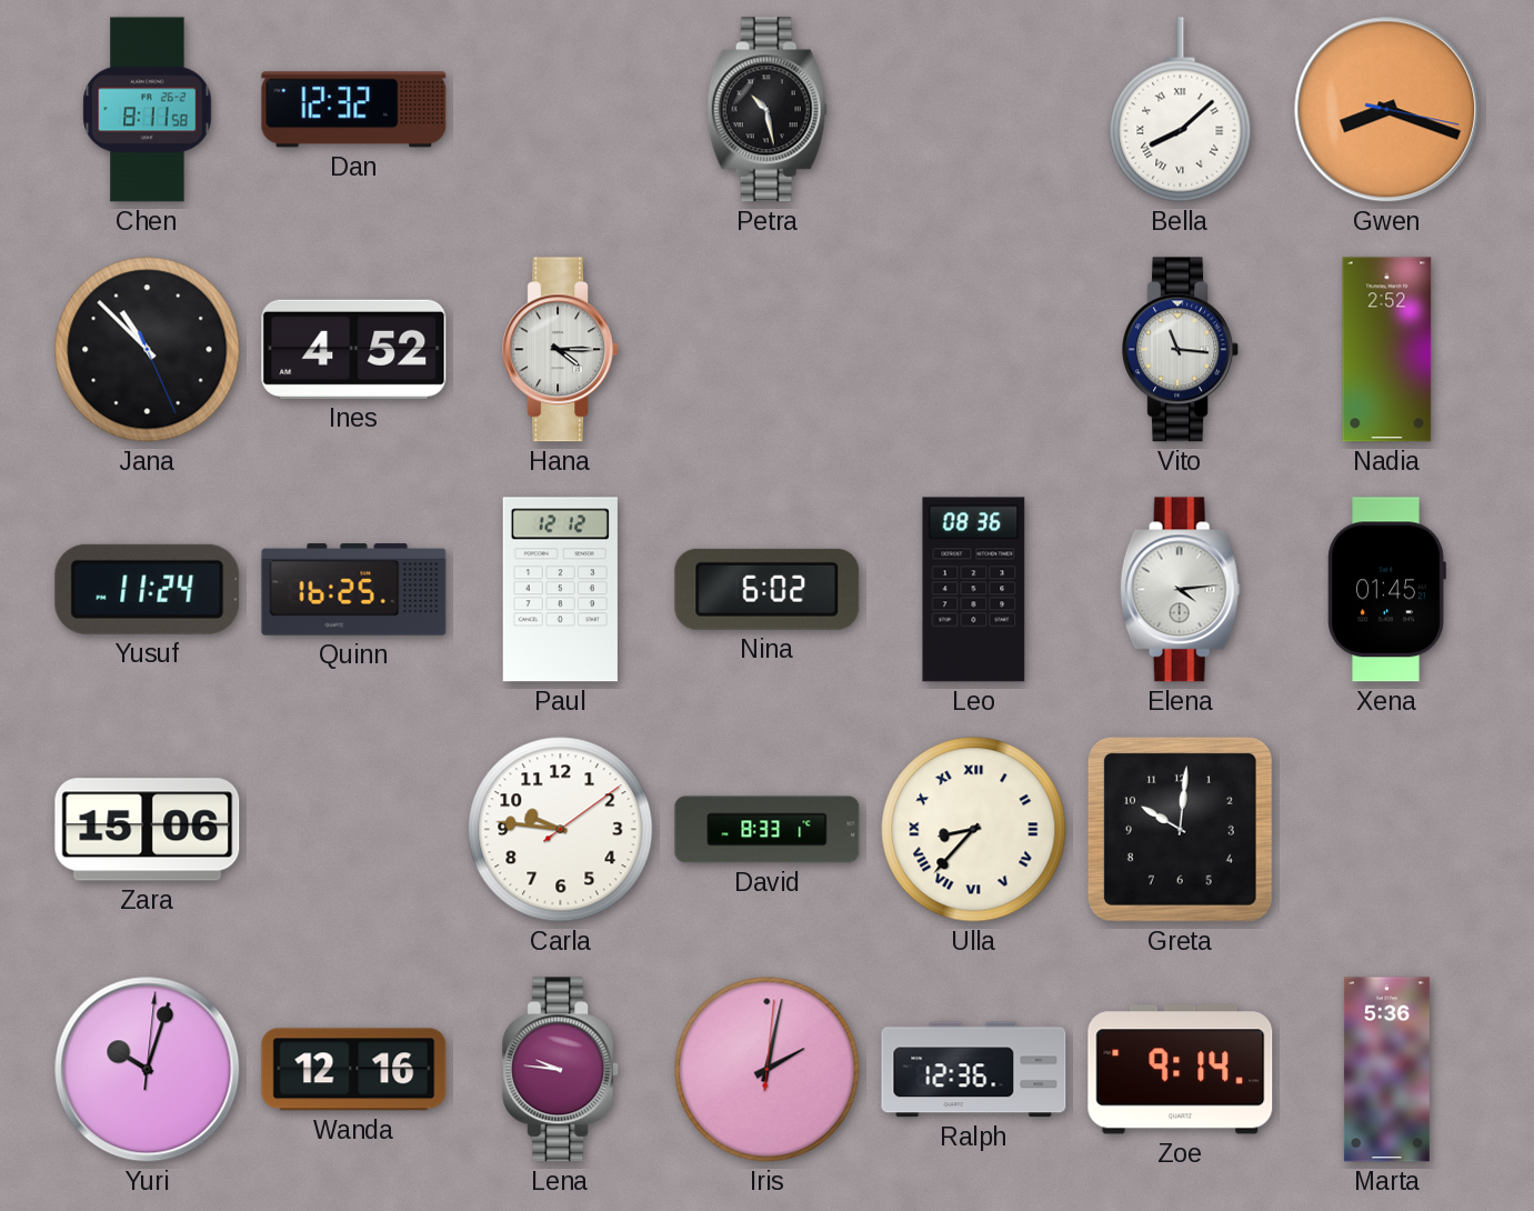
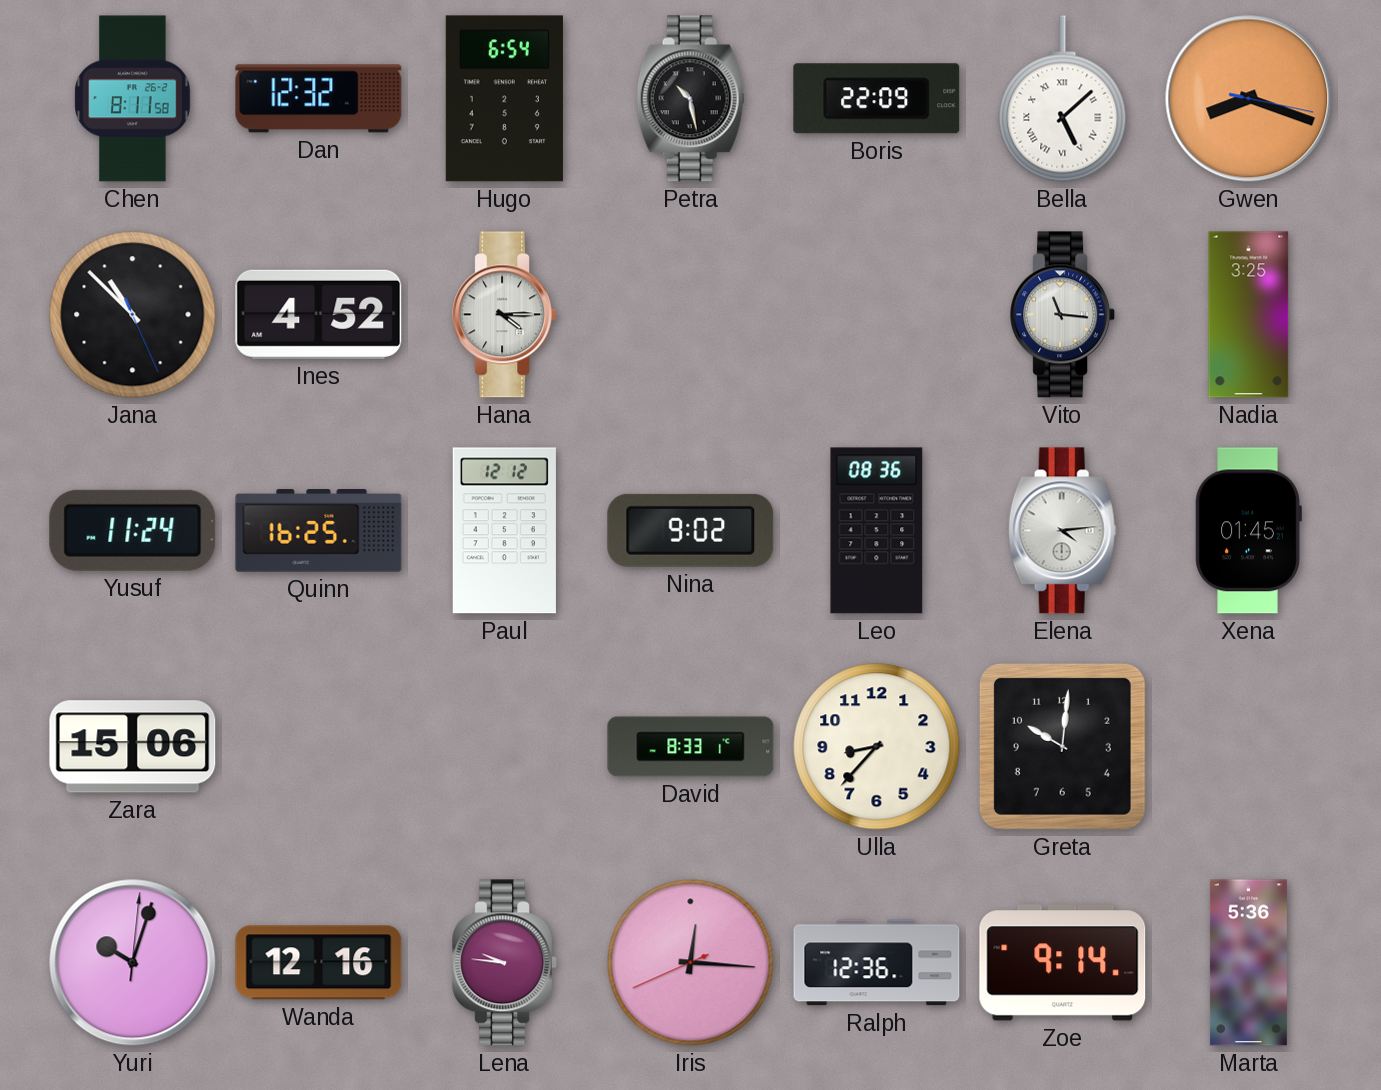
Hugo: none -> 6:54 (504, 99)
Boris: none -> 22:09 (877, 99)
Bella: 8:08 -> 5:08 (1063, 99)
Nadia: 2:52 -> 3:25 (1249, 315)
Nina: 6:02 -> 9:02 (691, 530)
Carla: 9:46 -> none (561, 830)
Ulla numerals: Roman -> Arabic (877, 747)
Iris: 2:02 -> 12:15 (691, 963)
